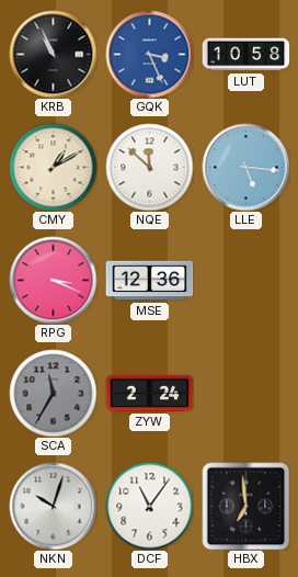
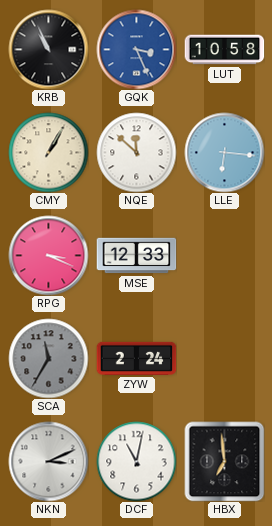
CMY: 1:10 -> 1:05 (48, 152)
LLE: 5:16 -> 6:16 (224, 152)
MSE: 12:36 -> 12:33 (136, 256)
NKN: 10:03 -> 3:11 (48, 461)
DCF: 11:06 -> 11:02 (136, 461)
